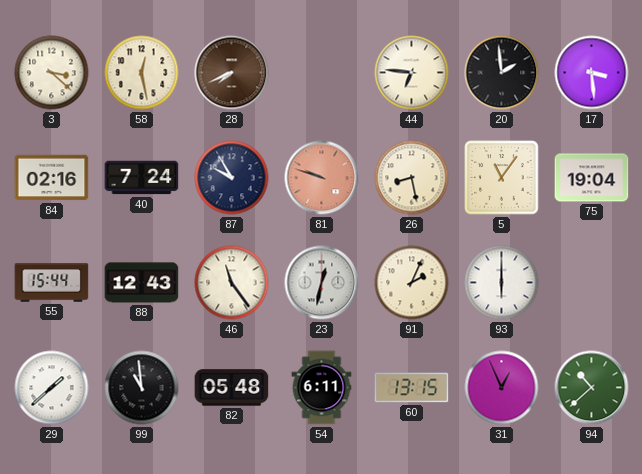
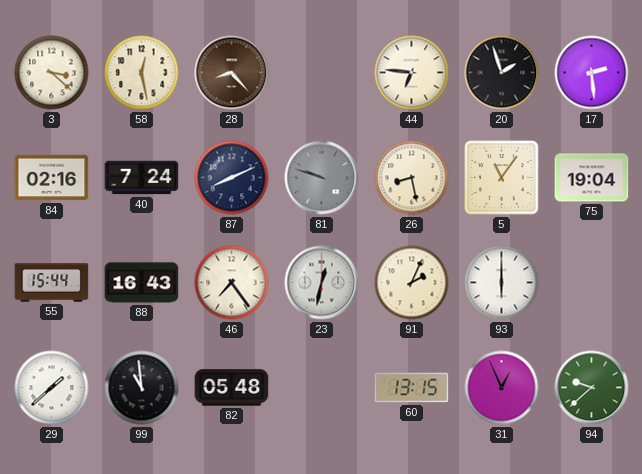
28: 7:41 -> 8:23 (232, 73)
20: 1:59 -> 1:57 (502, 73)
17: 3:29 -> 2:29 (592, 73)
87: 9:55 -> 8:11 (232, 178)
81 dial: salmon -> grey (322, 178)
88: 12:43 -> 16:43 (142, 283)
46: 11:24 -> 7:24 (232, 283)
54: 6:11 -> none (322, 388)
94: 10:38 -> 9:38 (592, 388)
